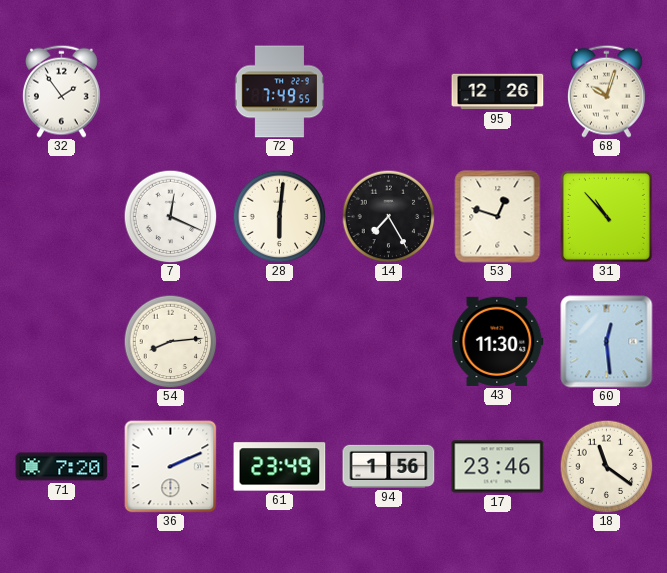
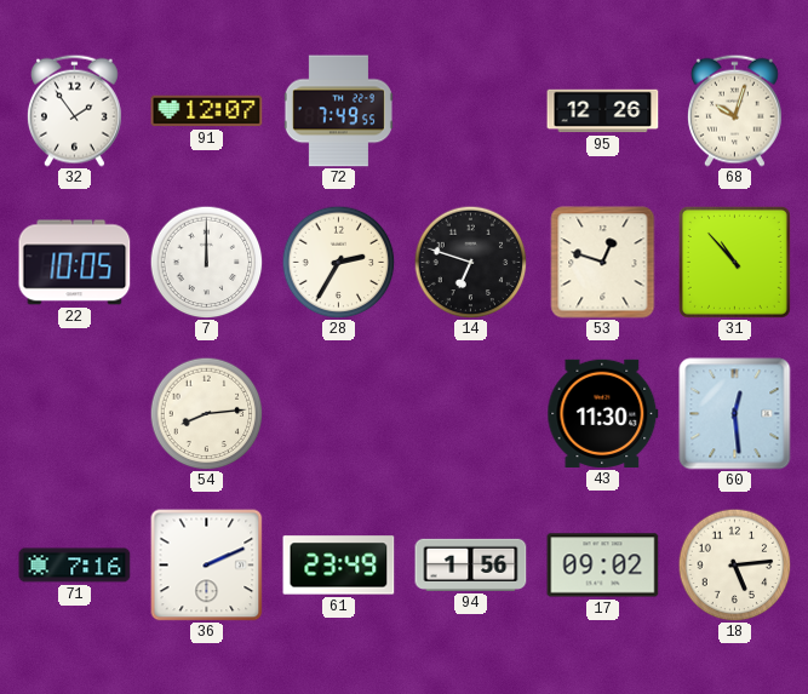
91: none -> 12:07 (207, 111)
22: none -> 10:05 (75, 263)
7: 12:19 -> 12:00 (206, 262)
28: 6:01 -> 2:35 (338, 262)
14: 7:25 -> 6:48 (470, 262)
71: 7:20 -> 7:16 (75, 566)
17: 23:46 -> 09:02 (603, 566)
18: 11:21 -> 5:14 (734, 564)
